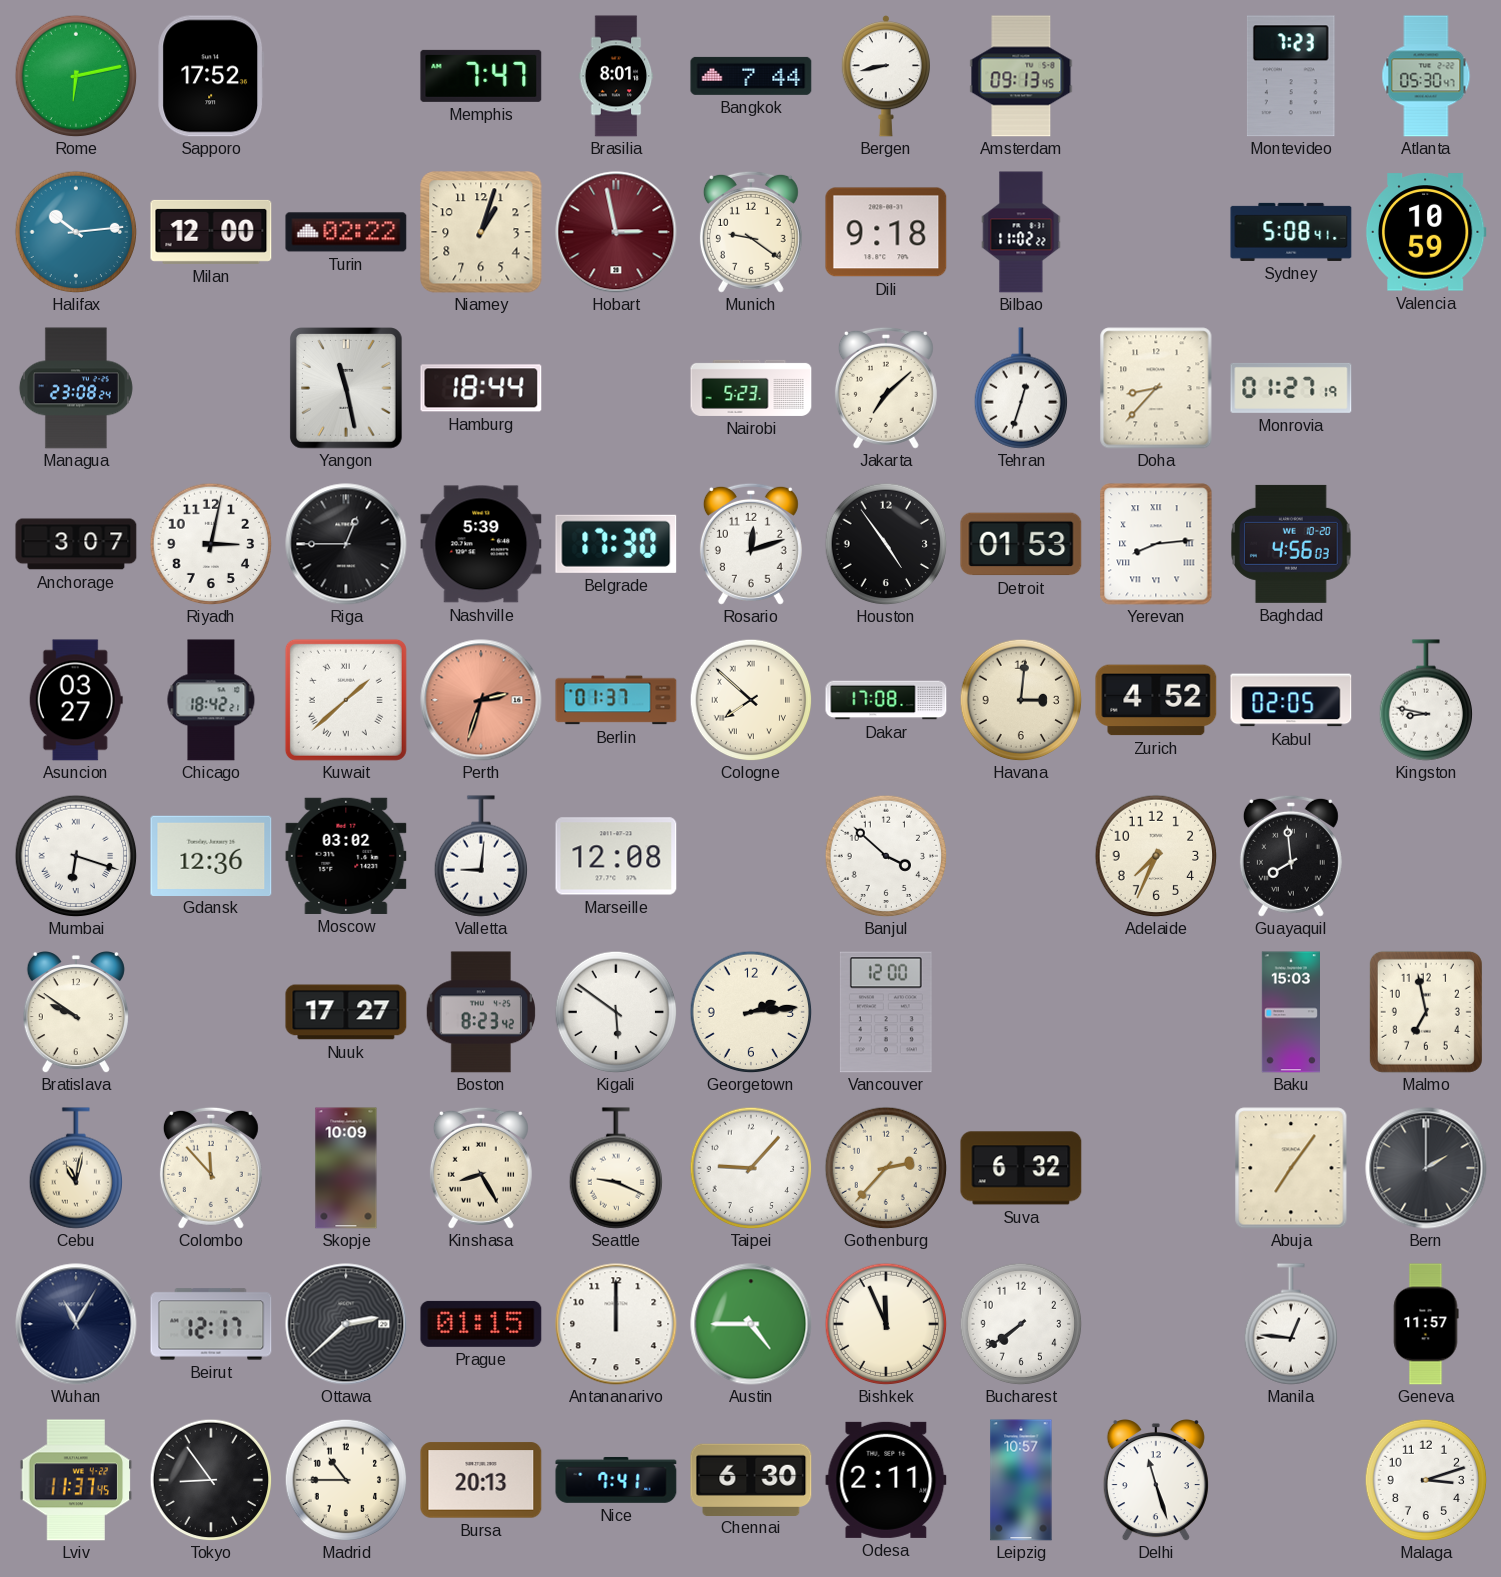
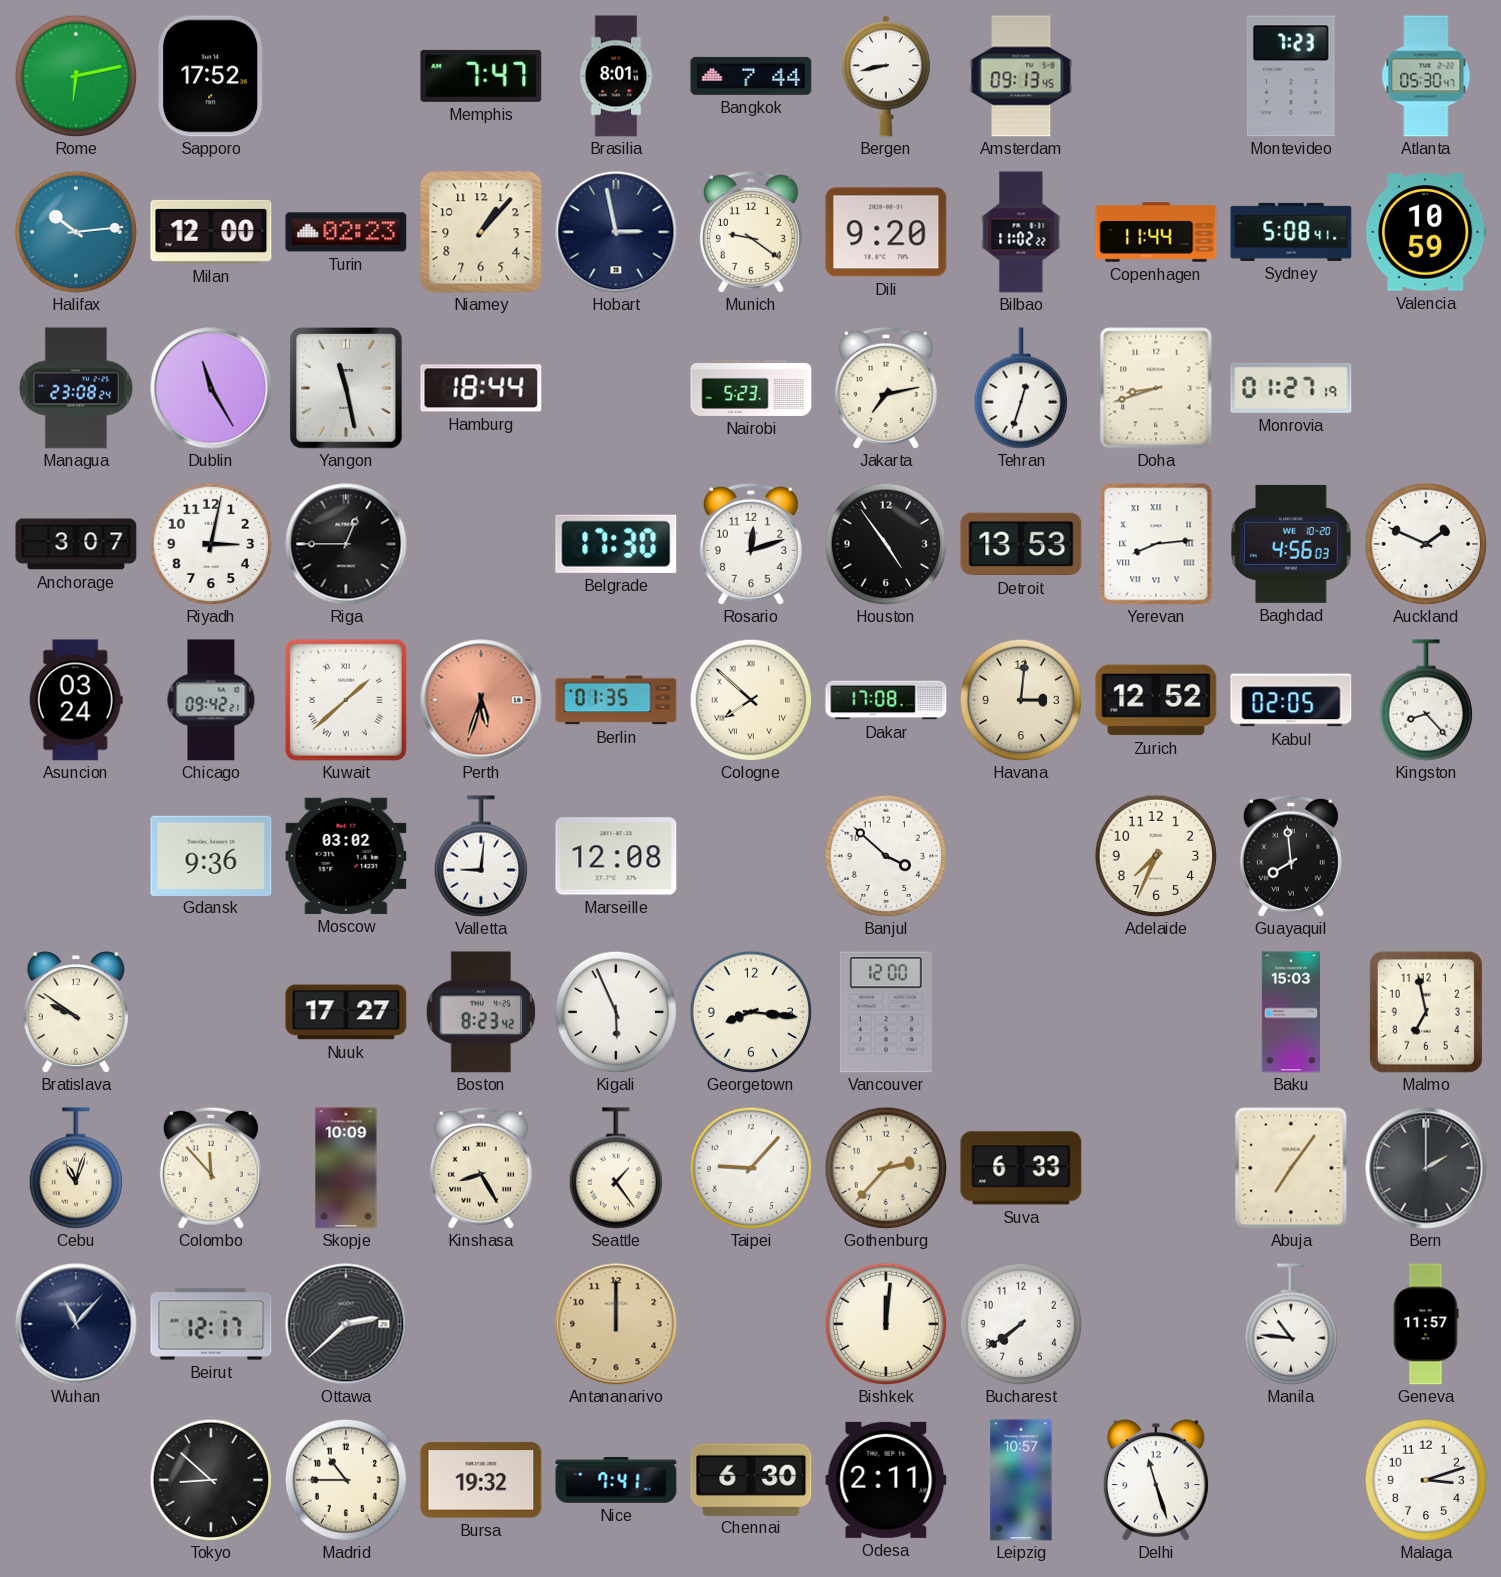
Turin: 02:22 -> 02:23 (346, 232)
Niamey: 1:03 -> 1:07 (481, 232)
Hobart dial: burgundy -> navy (616, 232)
Dili: 9:18 -> 9:20 (886, 232)
Copenhagen: none -> 11:44 (1156, 232)
Dublin: none -> 11:25 (211, 388)
Jakarta: 7:08 -> 7:13 (886, 388)
Doha: 8:37 -> 8:42 (1156, 388)
Nashville: 5:39 -> none (481, 544)
Detroit: 01:53 -> 13:53 (1021, 544)
Auckland: none -> 1:49 (1426, 544)
Asuncion: 03:27 -> 03:24 (76, 700)
Chicago: 18:42 -> 09:42 (211, 700)
Perth: 2:33 -> 5:33 (481, 700)
Berlin: 01:37 -> 01:35 (616, 700)
Zurich: 4:52 -> 12:52 (1156, 700)
Kingston: 8:47 -> 8:23 (1425, 700)
Mumbai: 6:18 -> none (76, 856)
Gdansk: 12:36 -> 9:36 (211, 855)
Kigali: 5:51 -> 5:56 (616, 1012)
Georgetown: 2:14 -> 8:16 (751, 1012)
Cebu: 11:02 -> 11:03 (75, 1168)
Seattle: 9:19 -> 1:24 (615, 1168)
Suva: 6:32 -> 6:33 (1021, 1168)
Wuhan: 11:05 -> 11:07 (76, 1324)
Prague: 01:15 -> none (481, 1324)
Antananarivo dial: white -> champagne (616, 1324)
Austin: 4:45 -> none (751, 1324)
Bishkek: 11:56 -> 12:01 (886, 1324)
Manila: 12:46 -> 10:46 (1290, 1324)
Lviv: 11:37 -> none (76, 1480)
Tokyo: 8:54 -> 8:52 (211, 1480)
Bursa: 20:13 -> 19:32 (481, 1480)
